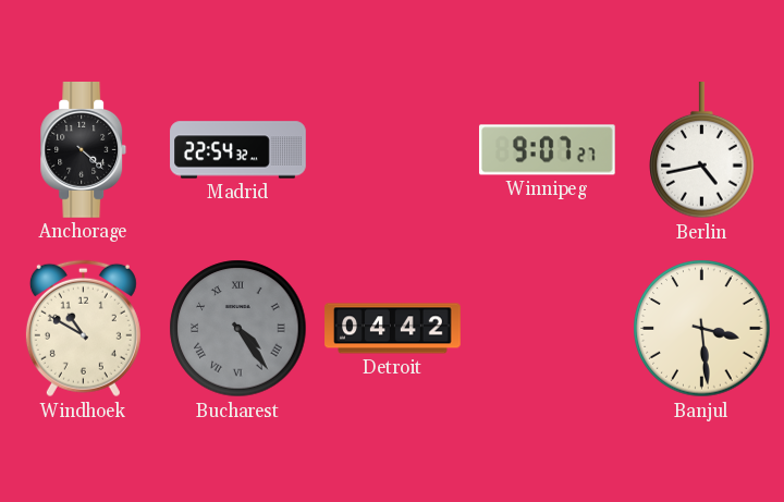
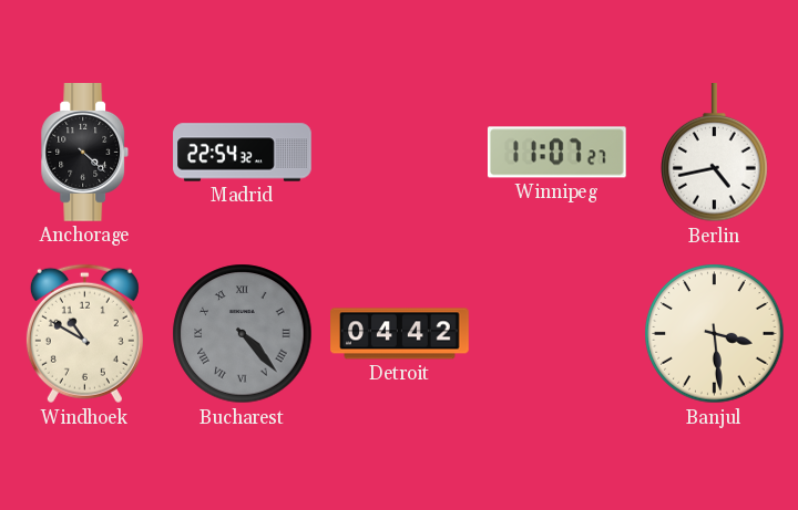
Winnipeg: 9:07 -> 11:07 (557, 153)
Bucharest: 4:24 -> 4:23 (243, 334)
